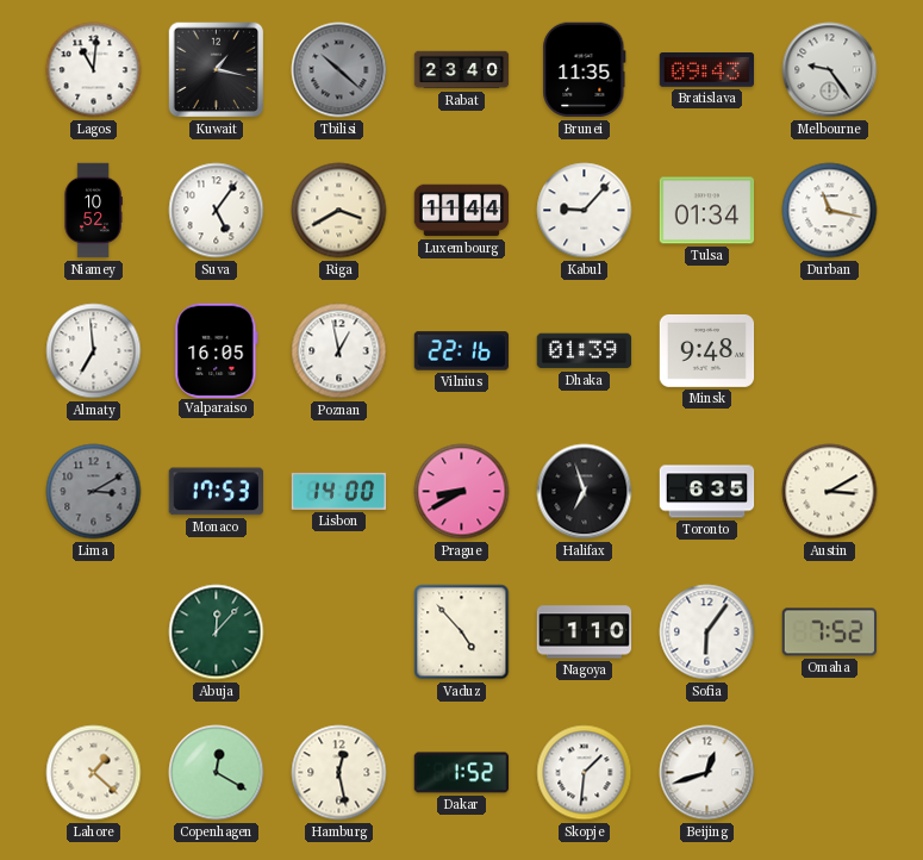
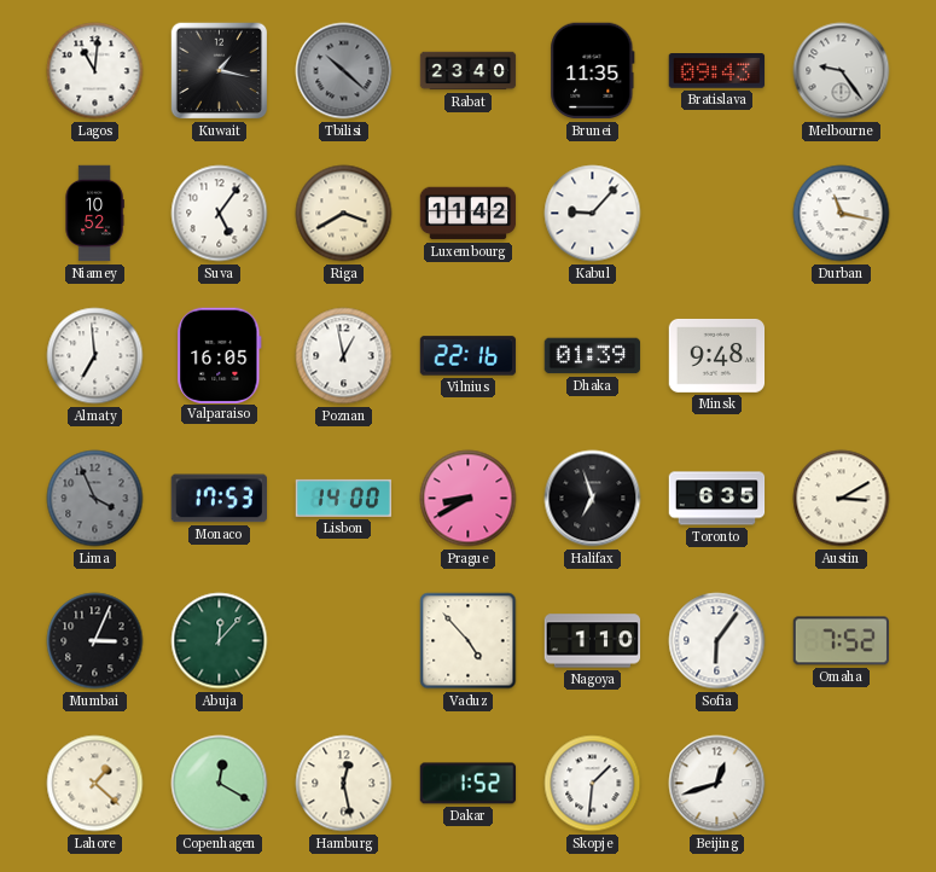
Luxembourg: 11:44 -> 11:42 (469, 214)
Tulsa: 01:34 -> none (707, 211)
Lima: 3:10 -> 3:56 (95, 499)
Mumbai: none -> 3:04 (95, 641)
